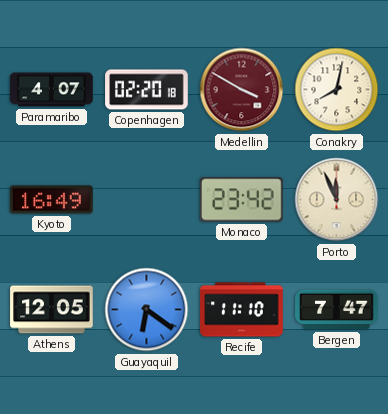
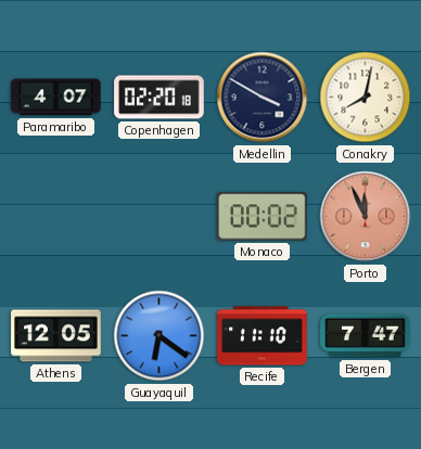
Medellin dial: burgundy -> navy (263, 98)
Kyoto: 16:49 -> none (52, 200)
Monaco: 23:42 -> 00:02 (263, 217)
Porto dial: cream -> salmon (366, 217)
